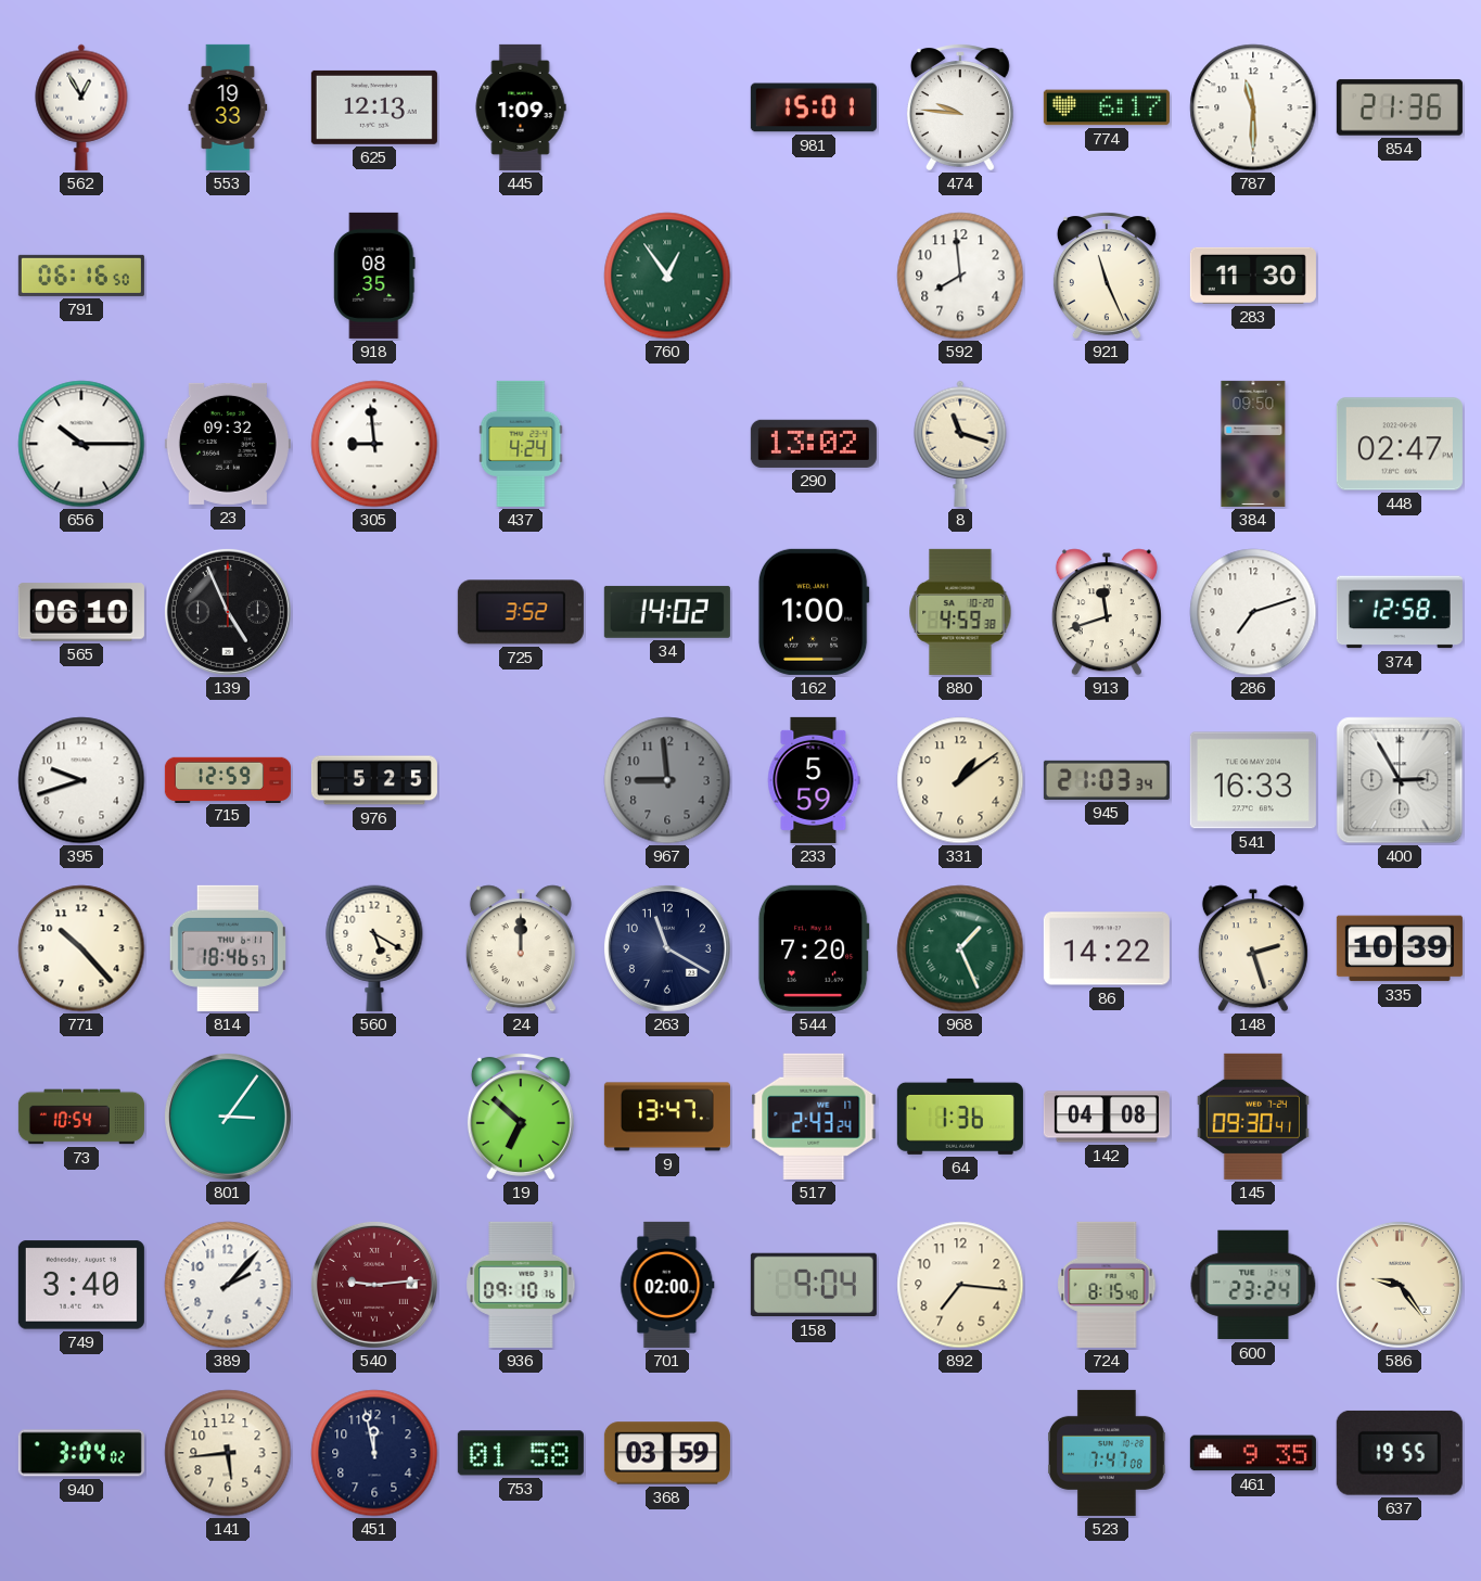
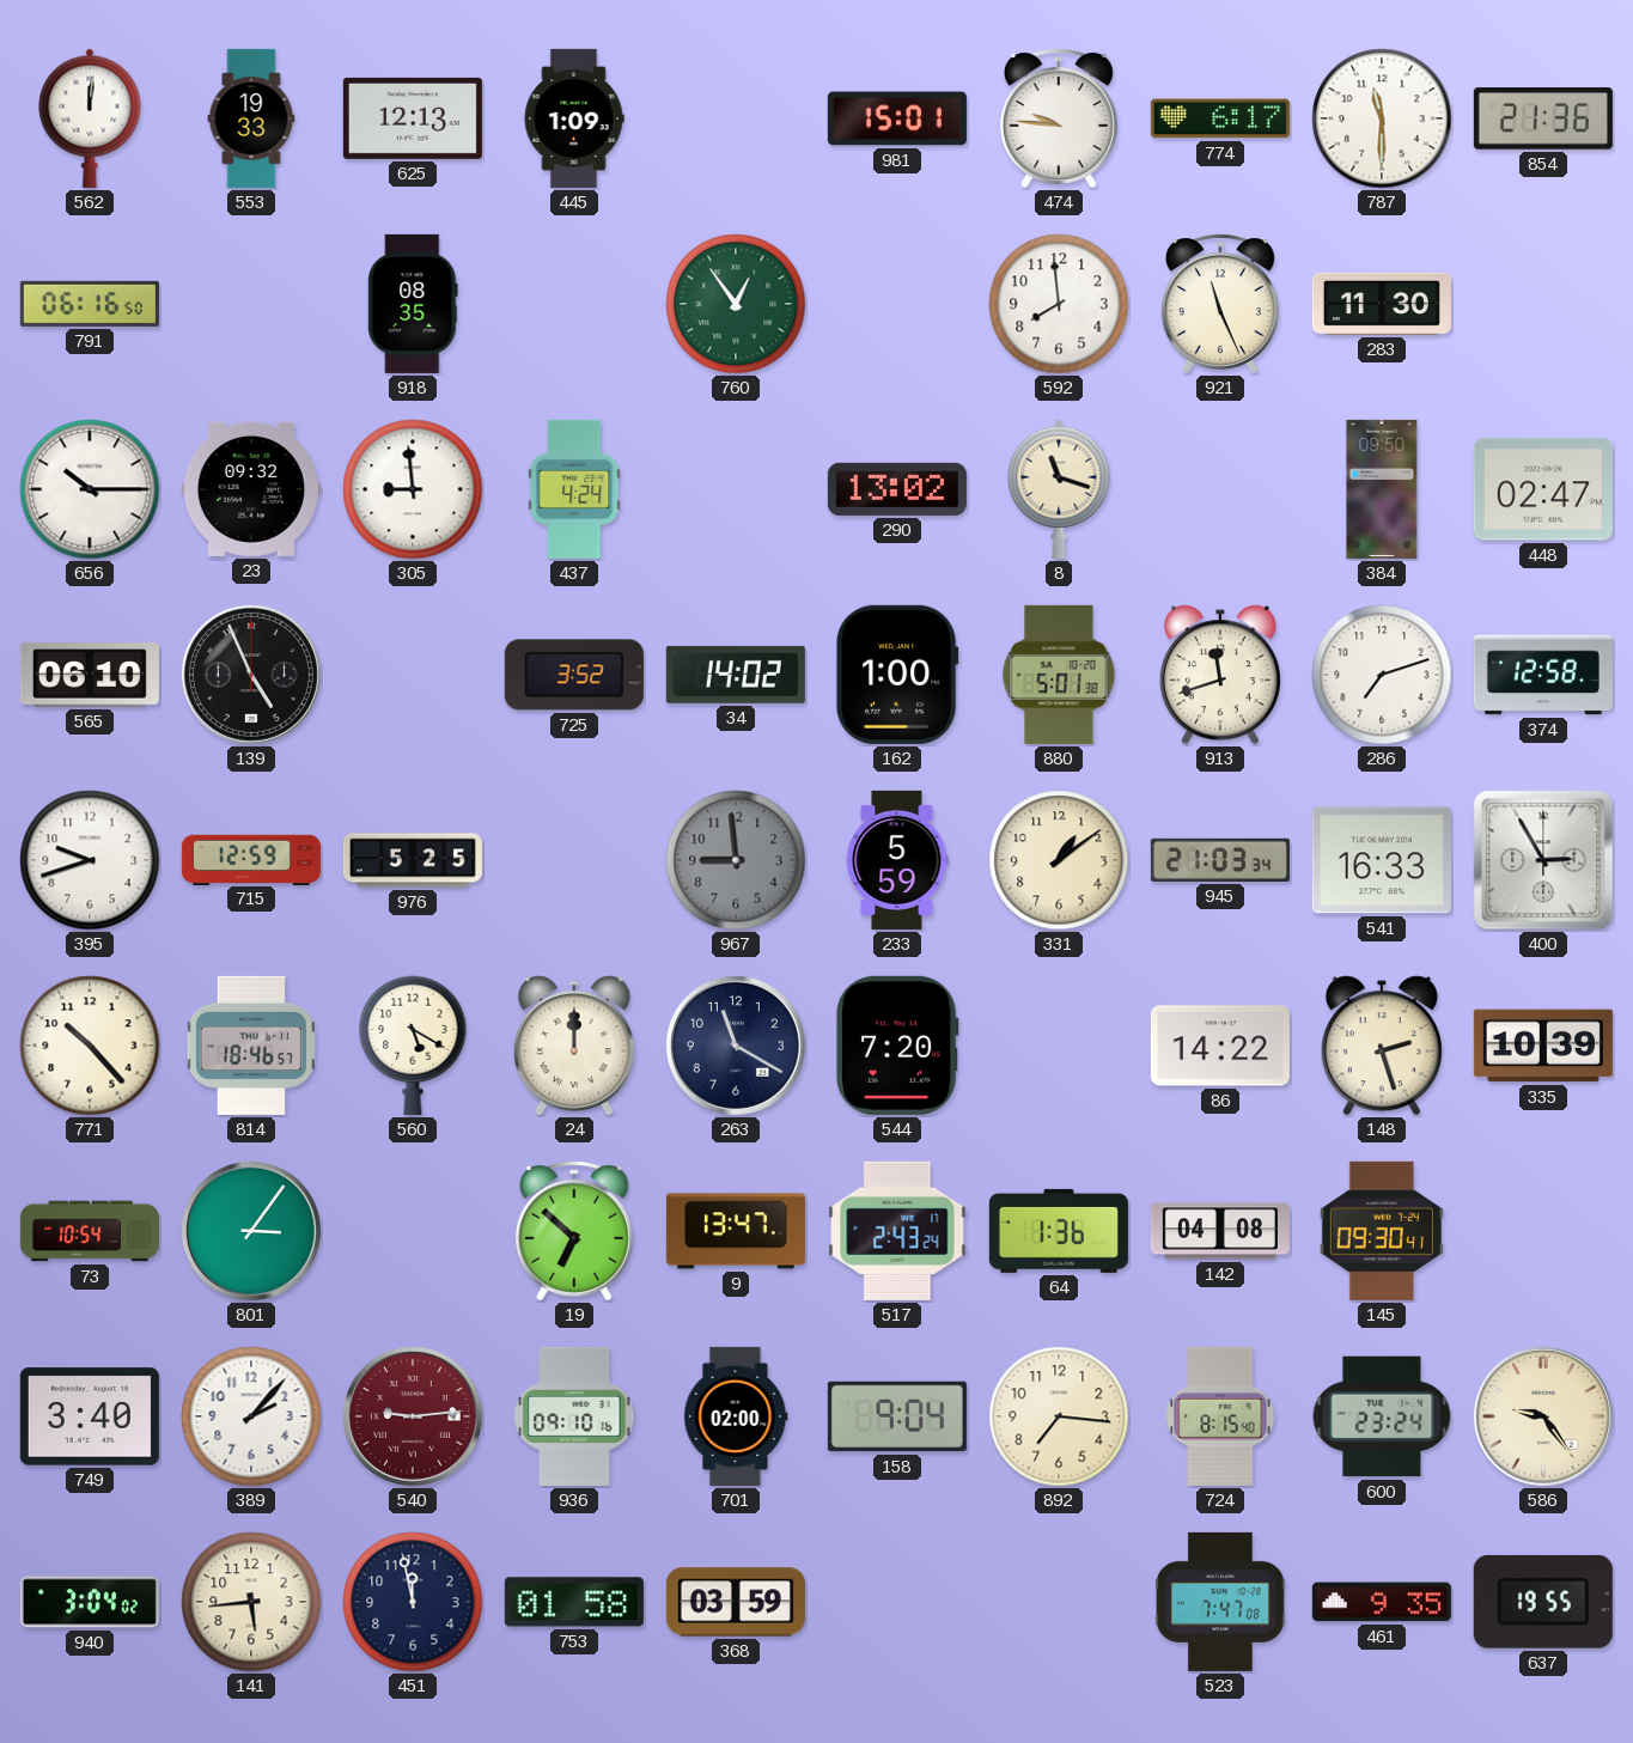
562: 12:55 -> 12:01 (90, 118)
880: 4:59 -> 5:01 (1059, 675)
968: 1:26 -> none (960, 948)
